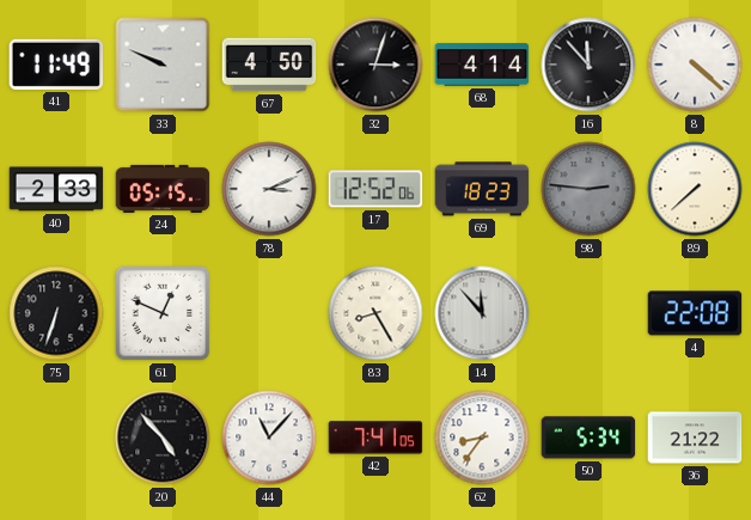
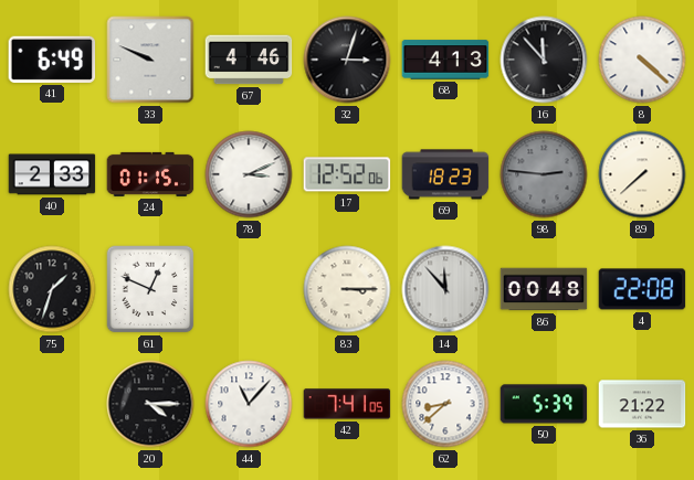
41: 11:49 -> 6:49 (52, 60)
67: 4:50 -> 4:46 (249, 60)
68: 4:14 -> 4:13 (445, 60)
24: 05:15 -> 01:15 (150, 174)
75: 6:33 -> 1:33 (52, 289)
83: 8:25 -> 3:15 (347, 289)
86: none -> 00:48 (544, 289)
20: 4:53 -> 4:15 (150, 404)
62: 8:36 -> 8:38 (445, 404)
50: 5:34 -> 5:39 (544, 404)
